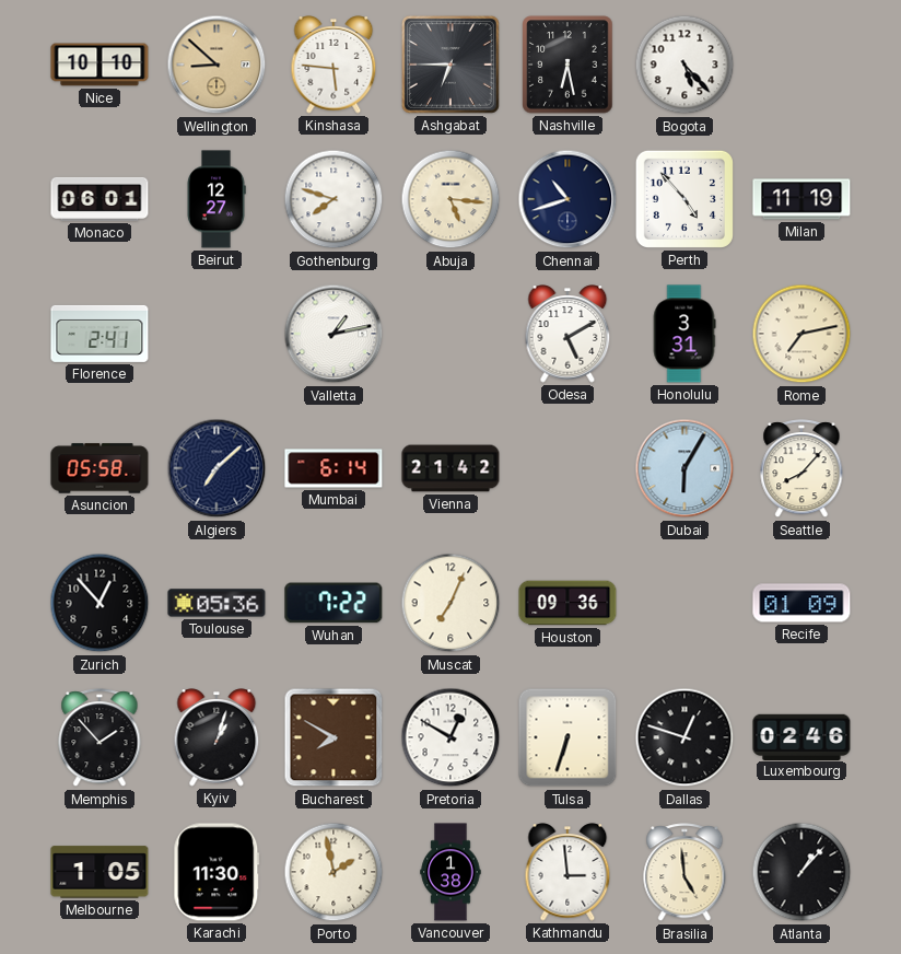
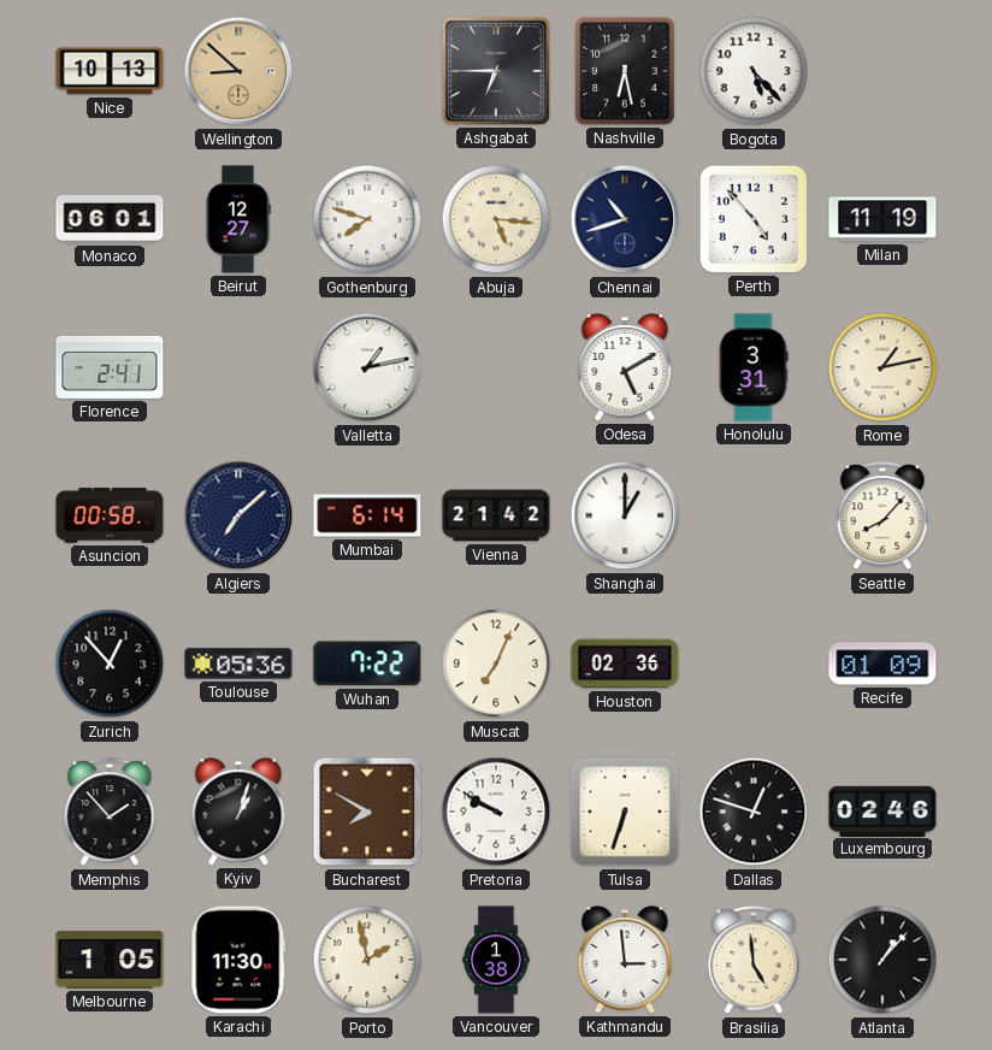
Nice: 10:10 -> 10:13 (110, 71)
Kinshasa: 5:46 -> none (334, 65)
Rome: 7:13 -> 1:13 (882, 367)
Asuncion: 05:58 -> 00:58 (110, 515)
Shanghai: none -> 1:00 (625, 515)
Dubai: 6:05 -> none (684, 468)
Houston: 09:36 -> 02:36 (625, 663)
Pretoria: 12:50 -> 9:50 (496, 812)
